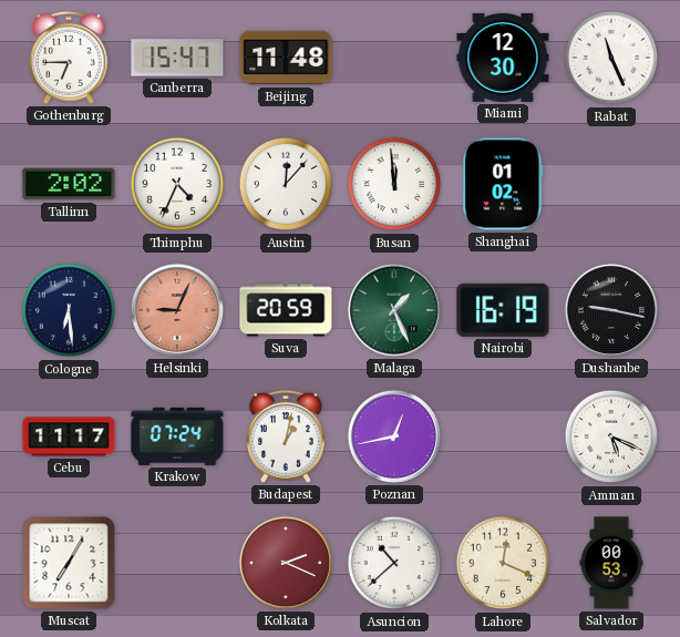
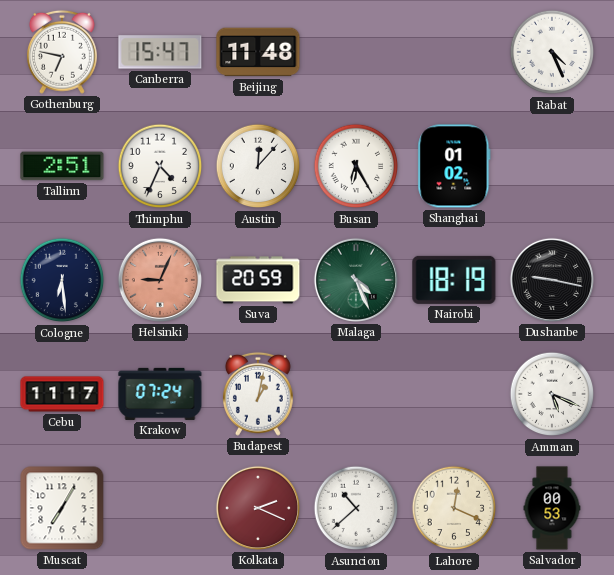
Gothenburg: 6:45 -> 6:47 (62, 52)
Miami: 12:30 -> none (503, 58)
Rabat: 11:26 -> 4:26 (552, 52)
Tallinn: 2:02 -> 2:51 (62, 166)
Busan: 11:59 -> 6:25 (356, 166)
Malaga: 1:26 -> 4:26 (356, 280)
Nairobi: 16:19 -> 18:19 (454, 280)
Poznan: 12:43 -> none (394, 436)
